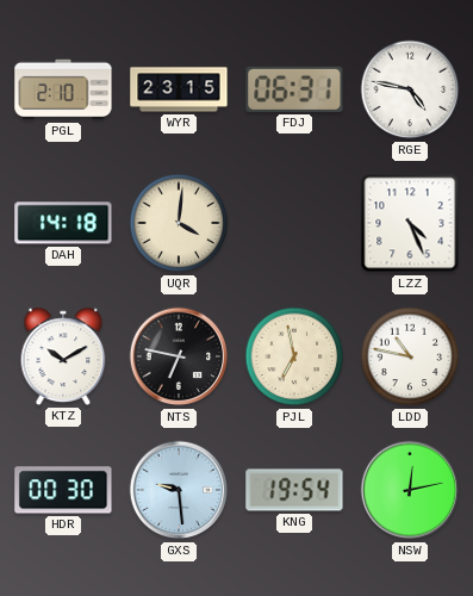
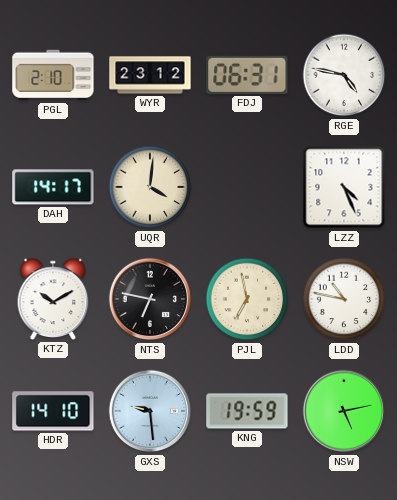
WYR: 23:15 -> 23:12 (150, 75)
DAH: 14:18 -> 14:17 (53, 187)
HDR: 00:30 -> 14:10 (53, 411)
KNG: 19:54 -> 19:59 (247, 411)
NSW: 12:13 -> 5:13 (344, 411)
